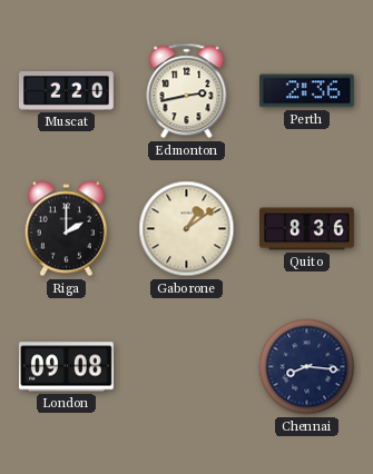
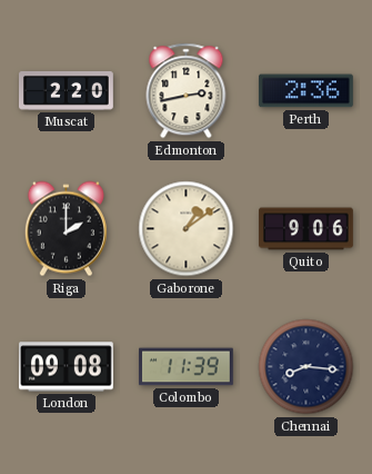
Quito: 8:36 -> 9:06 (306, 229)
Colombo: none -> 11:39 (187, 367)
